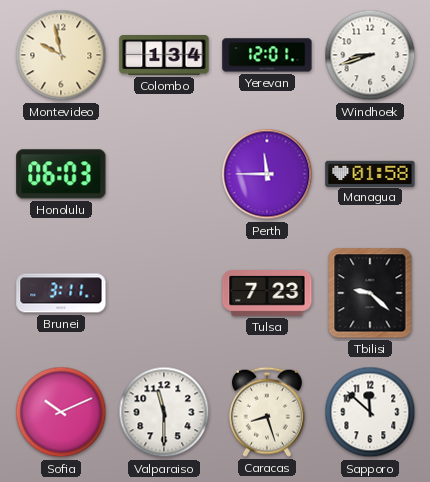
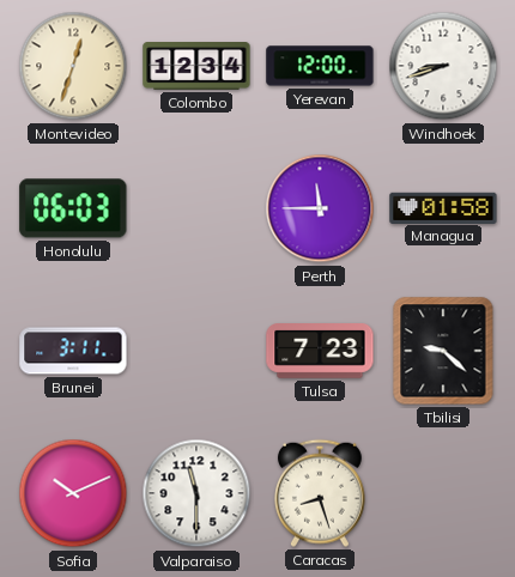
Montevideo: 9:58 -> 12:33 (73, 66)
Colombo: 1:34 -> 12:34 (196, 67)
Yerevan: 12:01 -> 12:00 (320, 66)
Sapporo: 11:52 -> none (370, 412)
